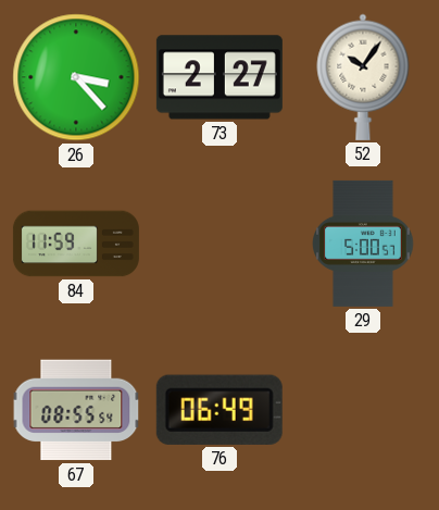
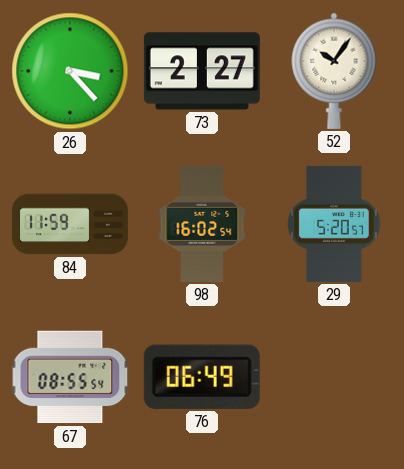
98: none -> 16:02 (202, 224)
29: 5:00 -> 5:20 (334, 224)
